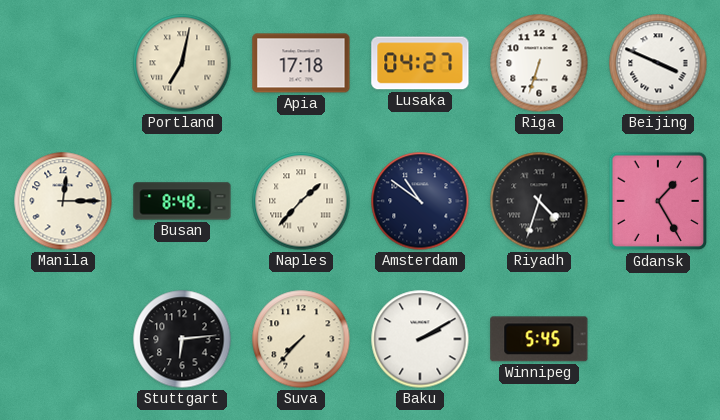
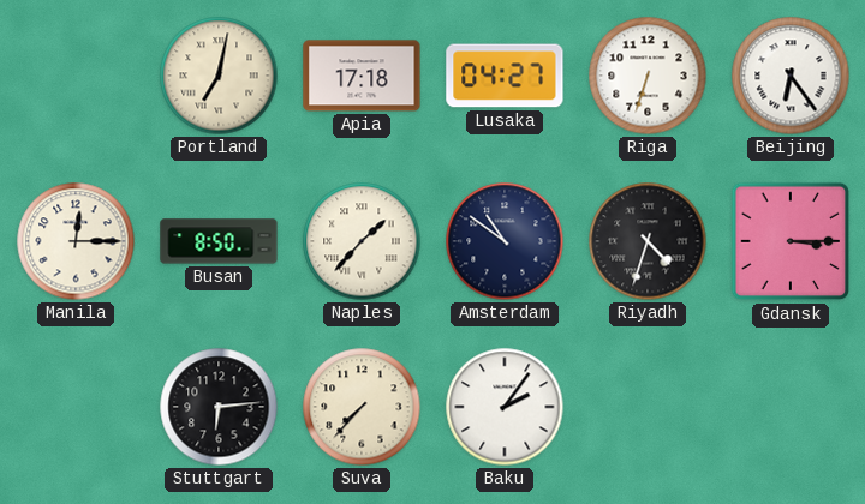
Beijing: 3:49 -> 6:24 (791, 76)
Busan: 8:48 -> 8:50 (219, 241)
Gdansk: 1:25 -> 3:15 (791, 241)
Baku: 2:10 -> 2:06 (505, 407)
Winnipeg: 5:45 -> none (539, 339)
